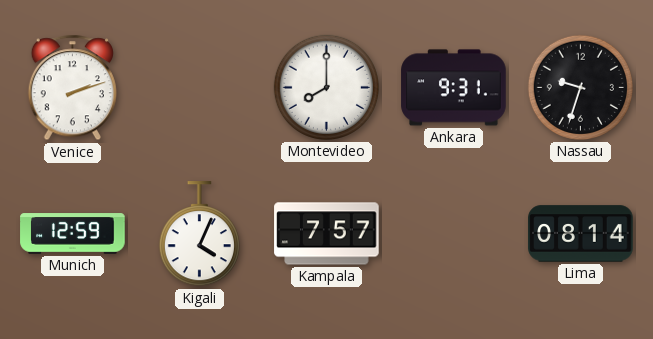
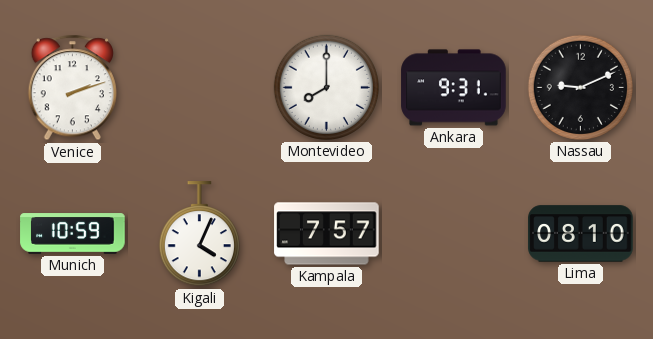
Nassau: 9:33 -> 9:11 (580, 87)
Munich: 12:59 -> 10:59 (73, 234)
Lima: 08:14 -> 08:10 (581, 234)
